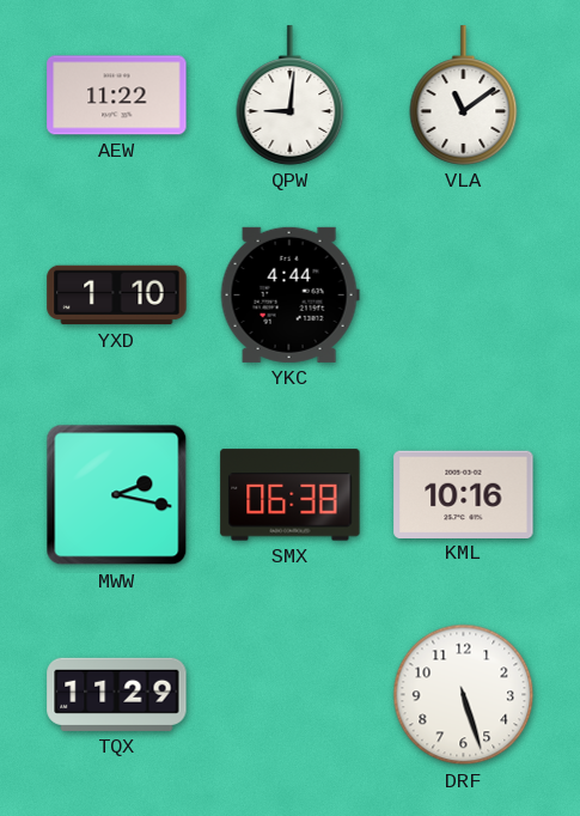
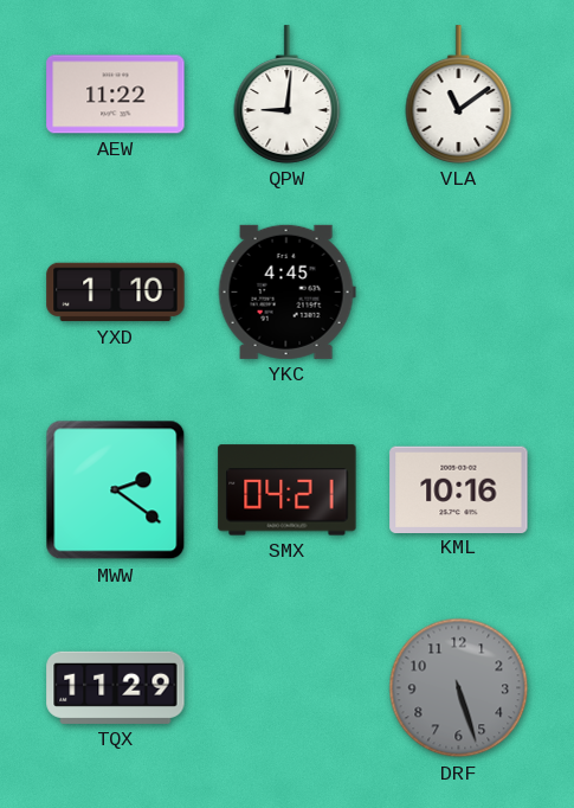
YKC: 4:44 -> 4:45 (286, 291)
MWW: 2:17 -> 2:21 (116, 490)
SMX: 06:38 -> 04:21 (288, 490)
DRF dial: white -> grey (459, 688)
